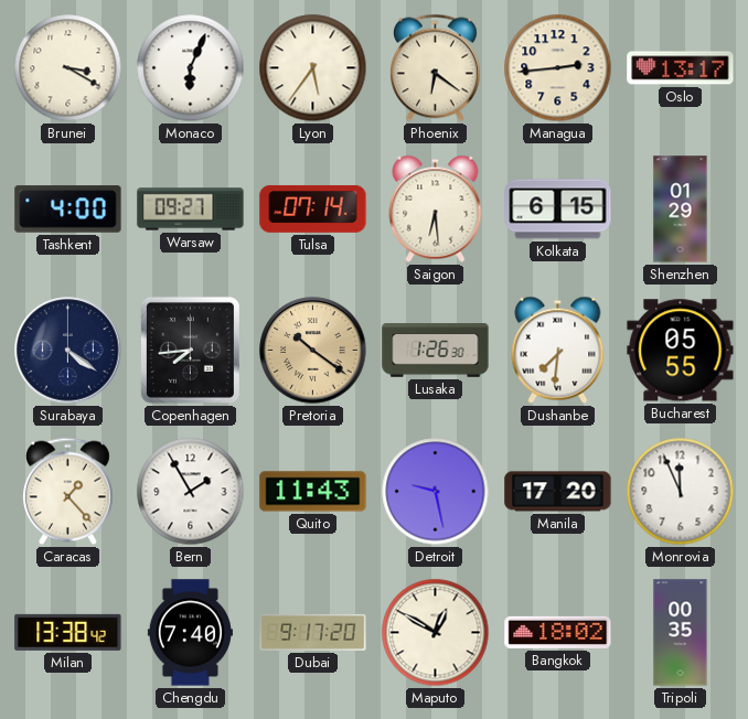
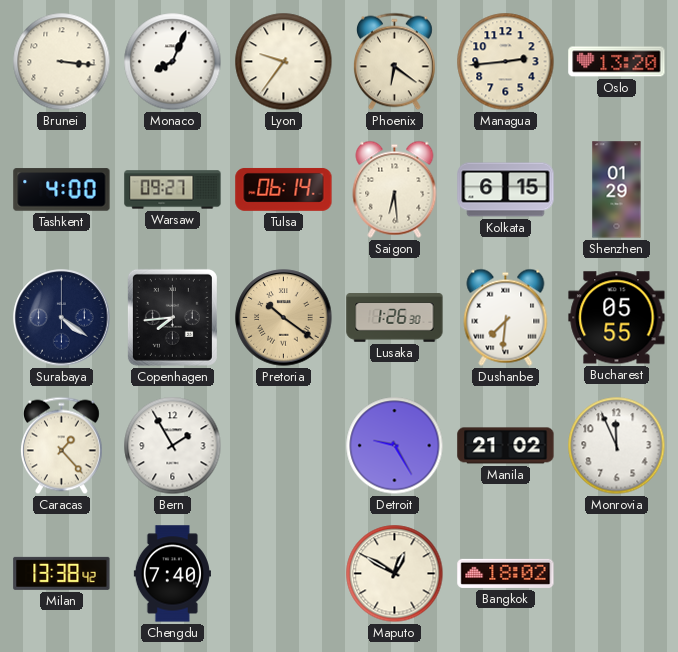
Brunei: 3:20 -> 3:16 (62, 62)
Monaco: 6:04 -> 8:04 (173, 62)
Lyon: 5:36 -> 9:36 (284, 62)
Oslo: 13:17 -> 13:20 (617, 62)
Tulsa: 07:14 -> 06:14 (284, 189)
Quito: 11:43 -> none (313, 492)
Detroit: 9:28 -> 9:25 (395, 446)
Manila: 17:20 -> 21:02 (506, 446)
Dubai: 9:17 -> none (313, 632)
Tripoli: 00:35 -> none (681, 633)
